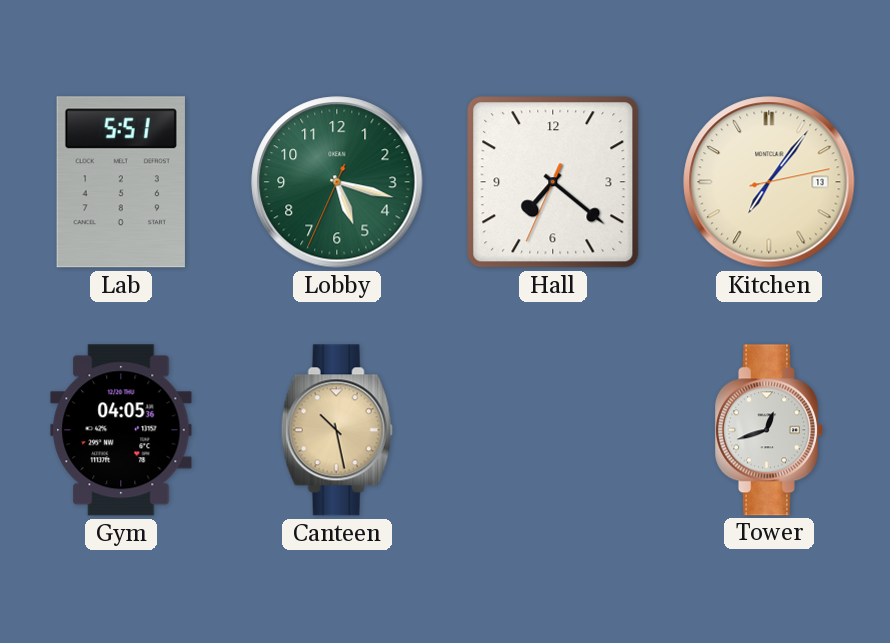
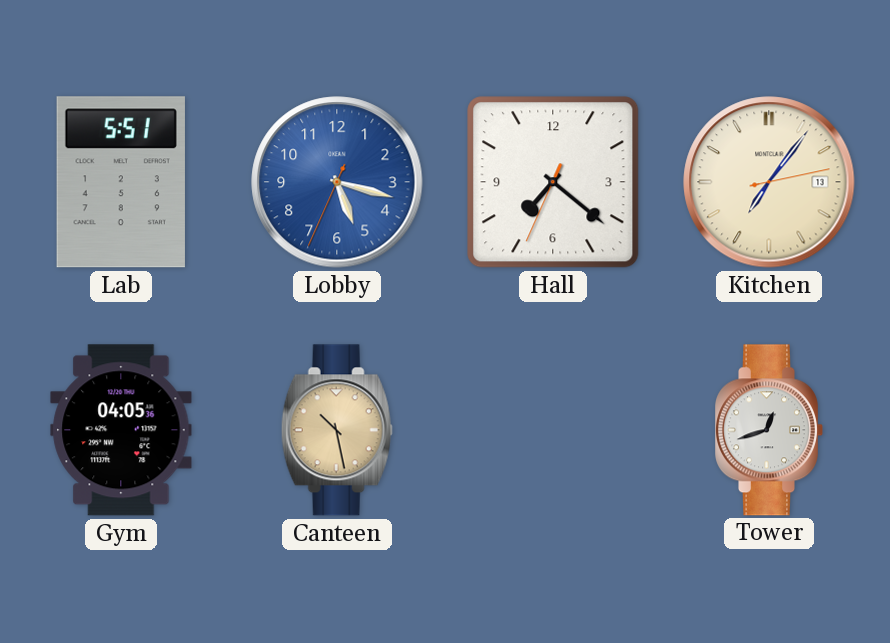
Lobby dial: green -> blue (337, 182)
